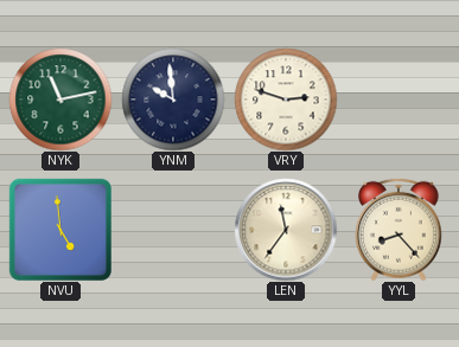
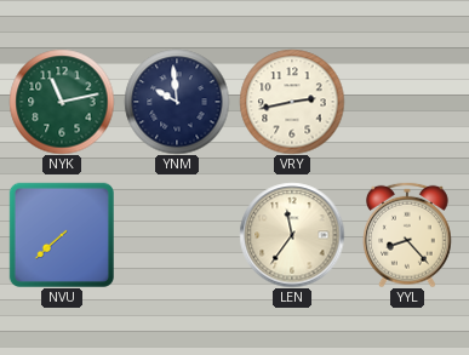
VRY: 2:48 -> 2:43 (292, 102)
NVU: 4:59 -> 7:38 (62, 235)
